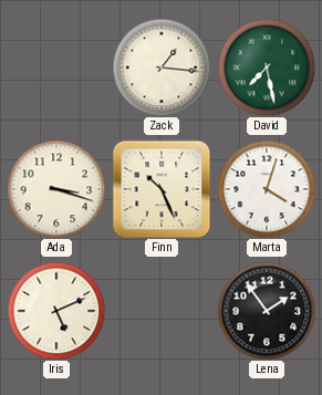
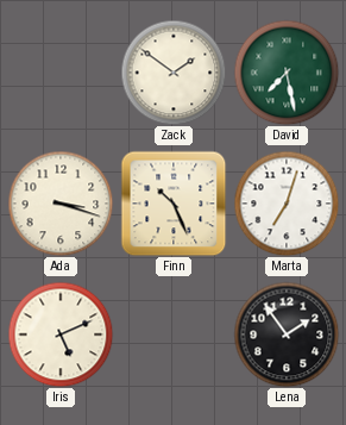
Zack: 1:16 -> 1:51 (174, 73)
Marta: 4:03 -> 7:03 (287, 204)
